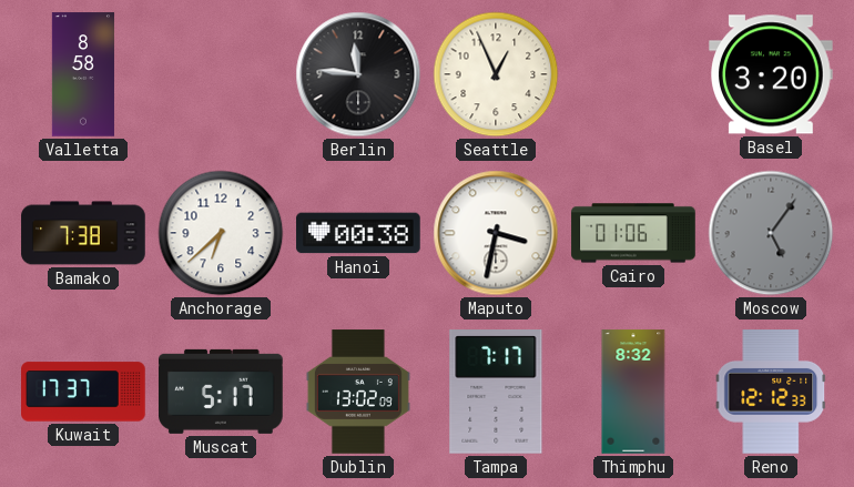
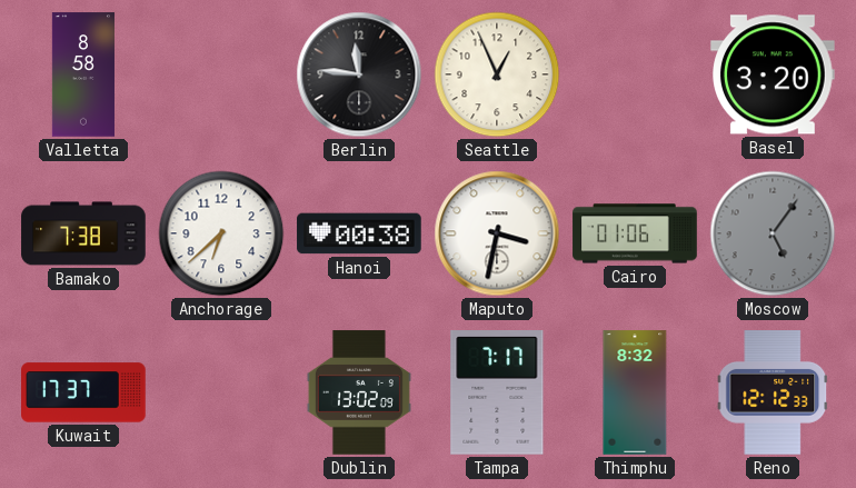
Muscat: 5:17 -> none (222, 392)
